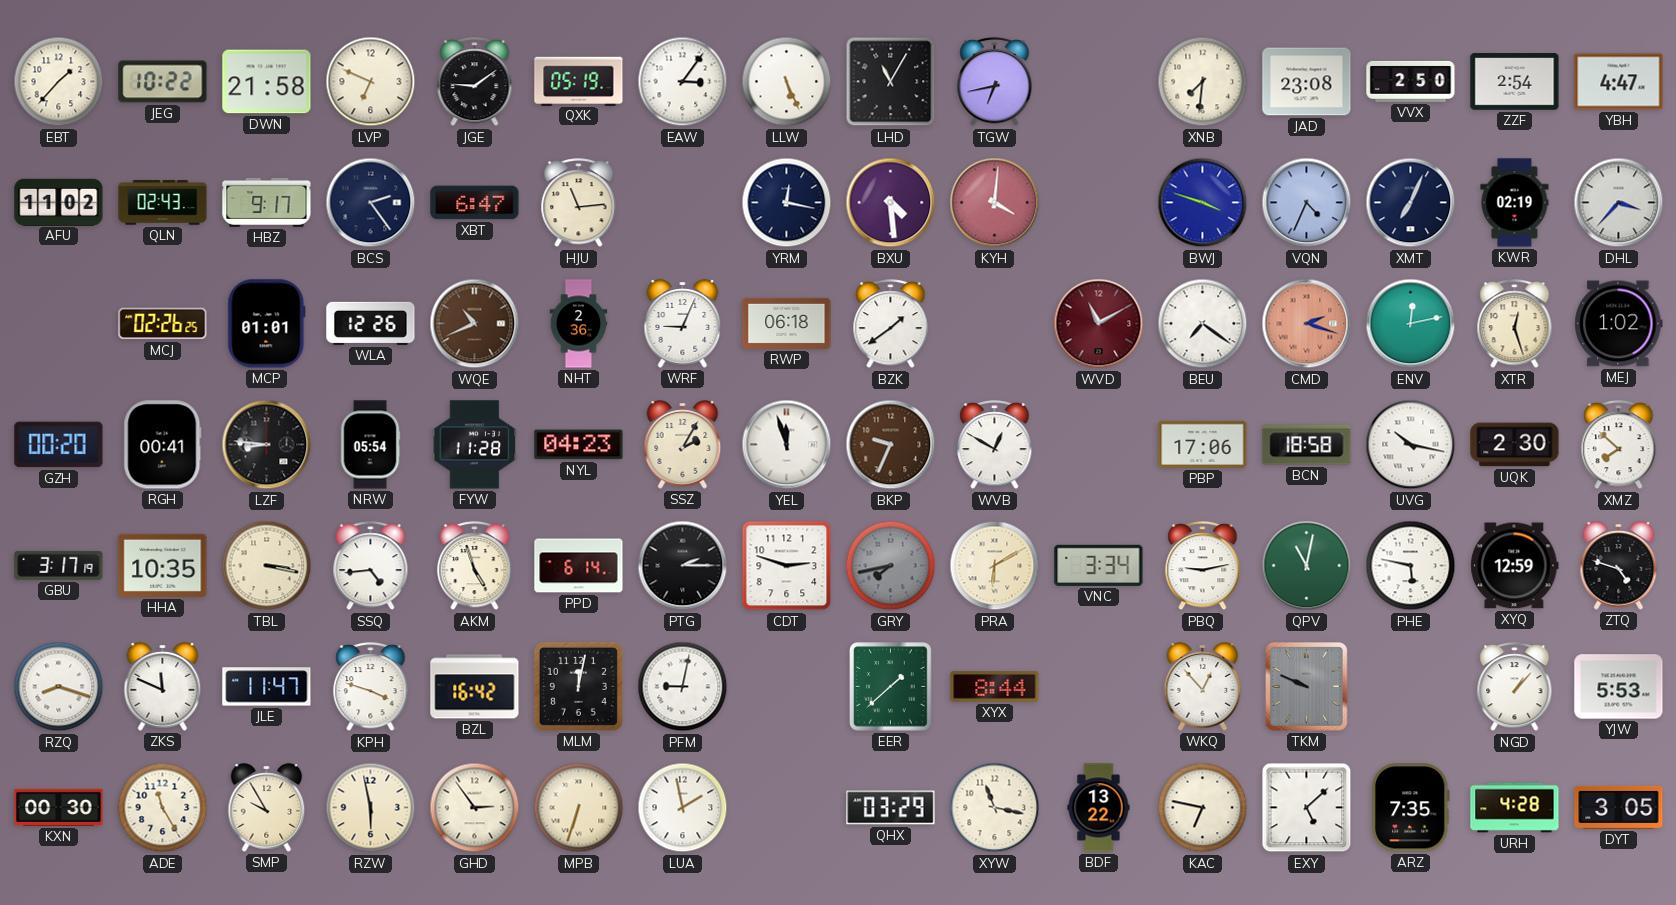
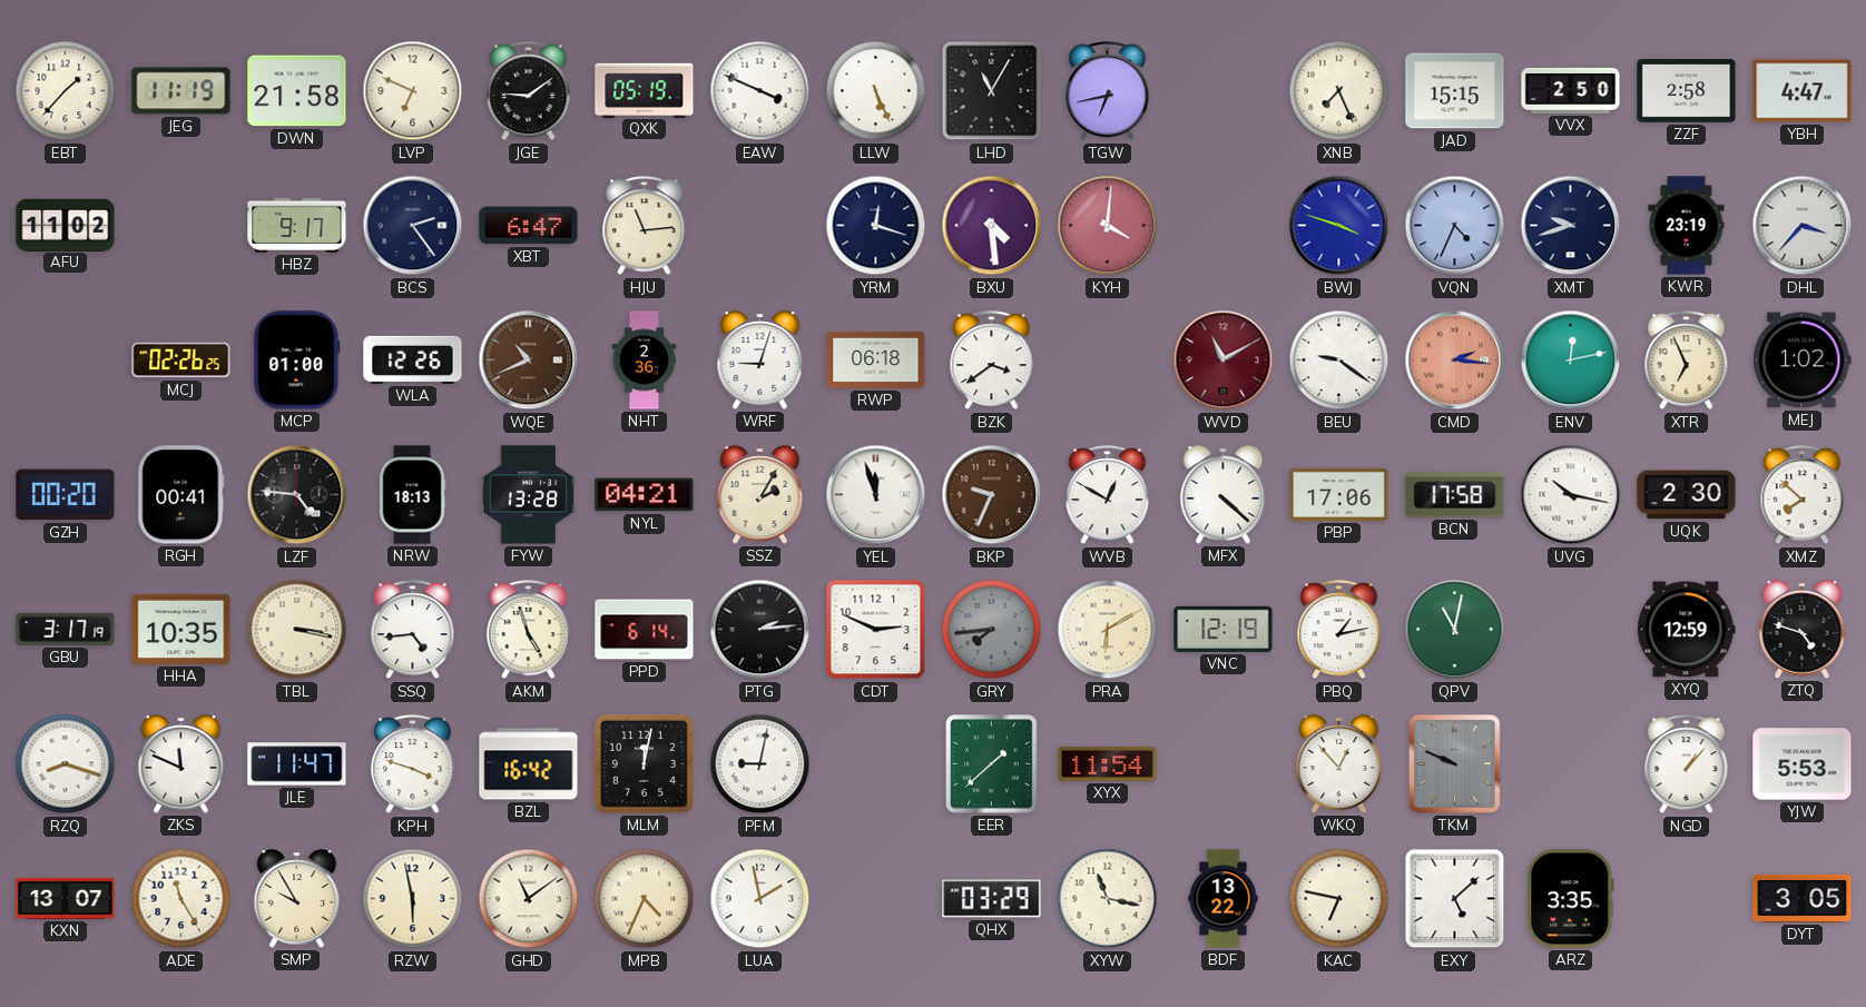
JEG: 10:22 -> 11:19 (181, 91)
EAW: 3:06 -> 3:49 (760, 91)
XNB: 7:31 -> 7:26 (1339, 91)
JAD: 23:08 -> 15:15 (1455, 91)
ZZF: 2:54 -> 2:58 (1687, 91)
QLN: 02:43 -> none (163, 203)
YRM: 12:17 -> 12:18 (876, 226)
XMT: 7:04 -> 9:42 (1571, 226)
KWR: 02:19 -> 23:19 (1687, 226)
MCP: 01:01 -> 01:00 (297, 361)
WRF: 9:04 -> 9:03 (760, 361)
BZK: 1:39 -> 3:39 (992, 361)
BEU: 7:21 -> 9:21 (1339, 361)
CMD: 2:18 -> 2:16 (1455, 361)
XTR: 12:27 -> 6:56 (1687, 361)
LZF: 8:46 -> 4:46 (297, 495)
NRW: 05:54 -> 18:13 (412, 495)
FYW: 11:28 -> 13:28 (529, 495)
NYL: 04:23 -> 04:21 (645, 495)
MFX: none -> 4:22 (1224, 495)
BCN: 18:58 -> 17:58 (1455, 495)
PTG: 2:15 -> 2:14 (760, 630)
CDT: 2:48 -> 2:49 (876, 630)
GRY: 7:43 -> 7:44 (992, 630)
VNC: 3:34 -> 12:19 (1224, 629)
PBQ: 9:13 -> 1:13 (1339, 630)
PHE: 5:47 -> none (1411, 566)
XYX: 8:44 -> 11:54 (1108, 764)
KXN: 00:30 -> 13:07 (66, 898)
GHD: 2:54 -> 11:09 (529, 899)
MPB: 6:33 -> 4:34 (645, 899)
ARZ: 7:35 -> 3:35 (1571, 899)
URH: 4:28 -> none (1515, 808)
